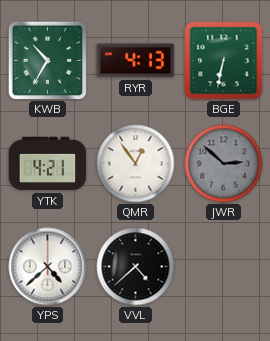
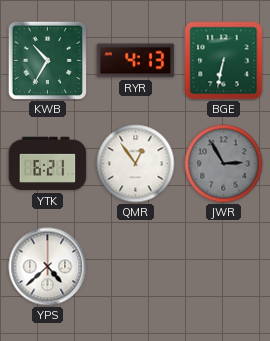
YTK: 4:21 -> 6:21 (48, 164)
JWR: 2:52 -> 2:55 (224, 164)
VVL: 4:38 -> none (136, 267)
